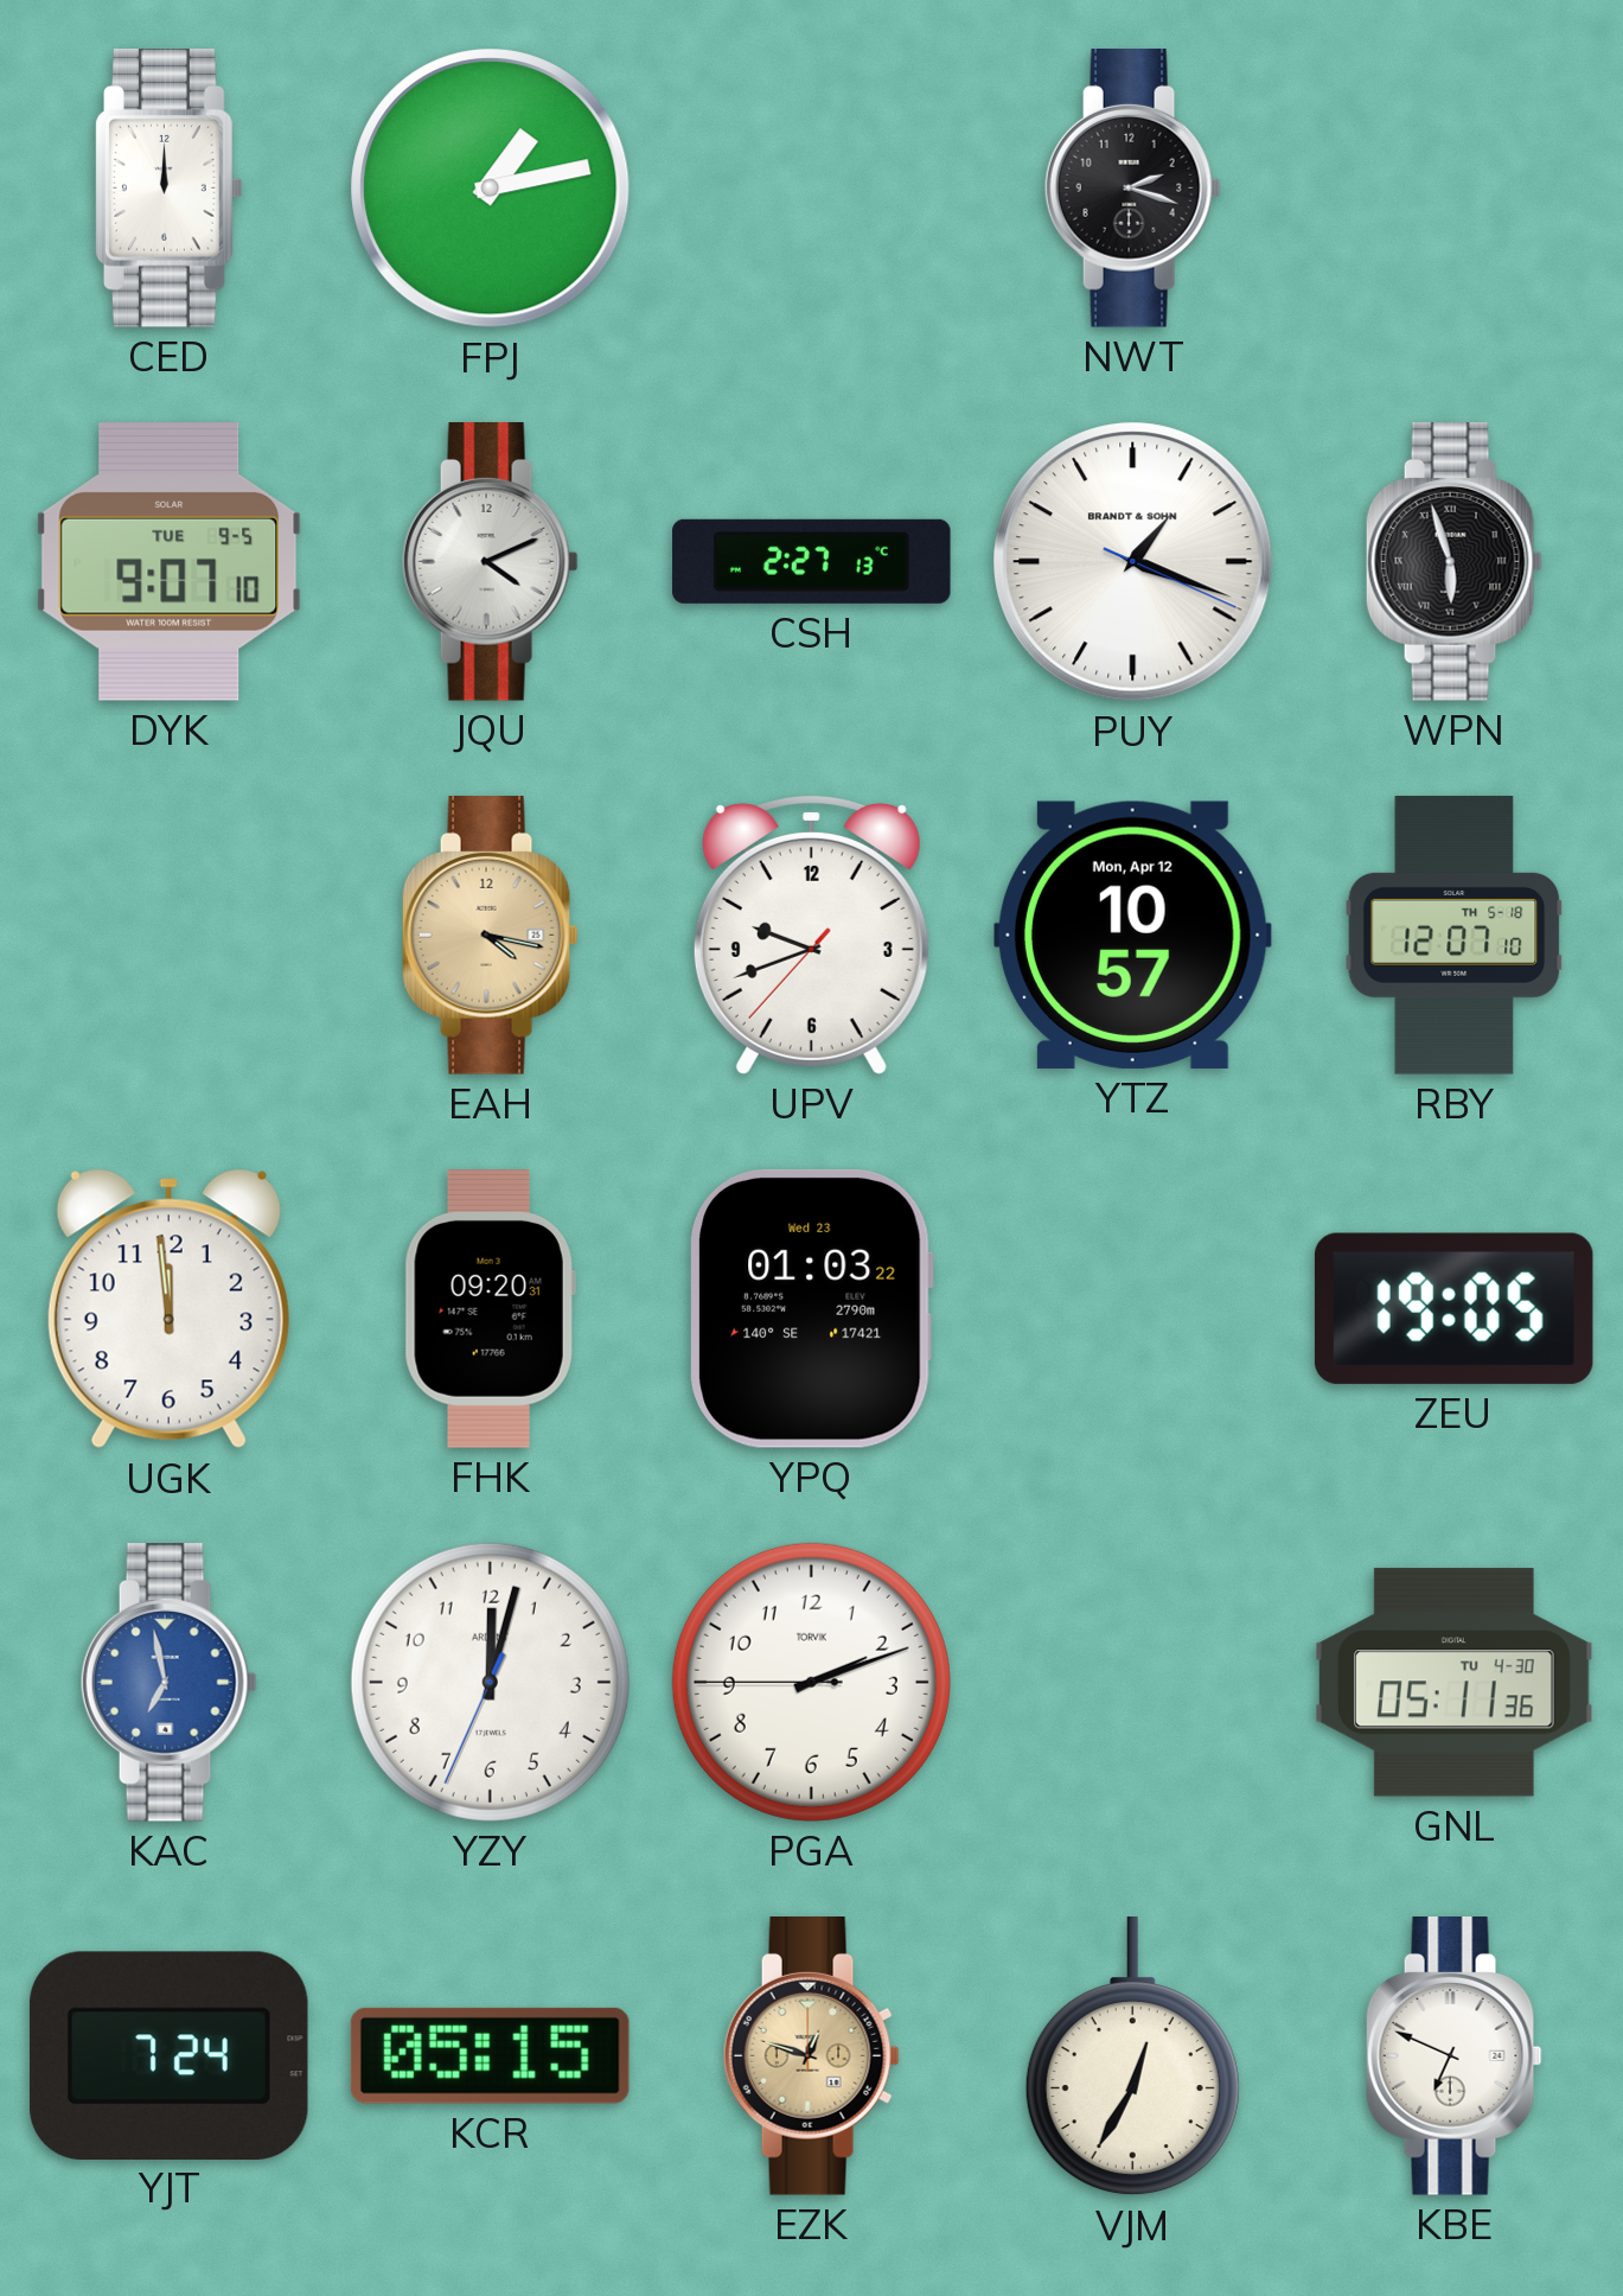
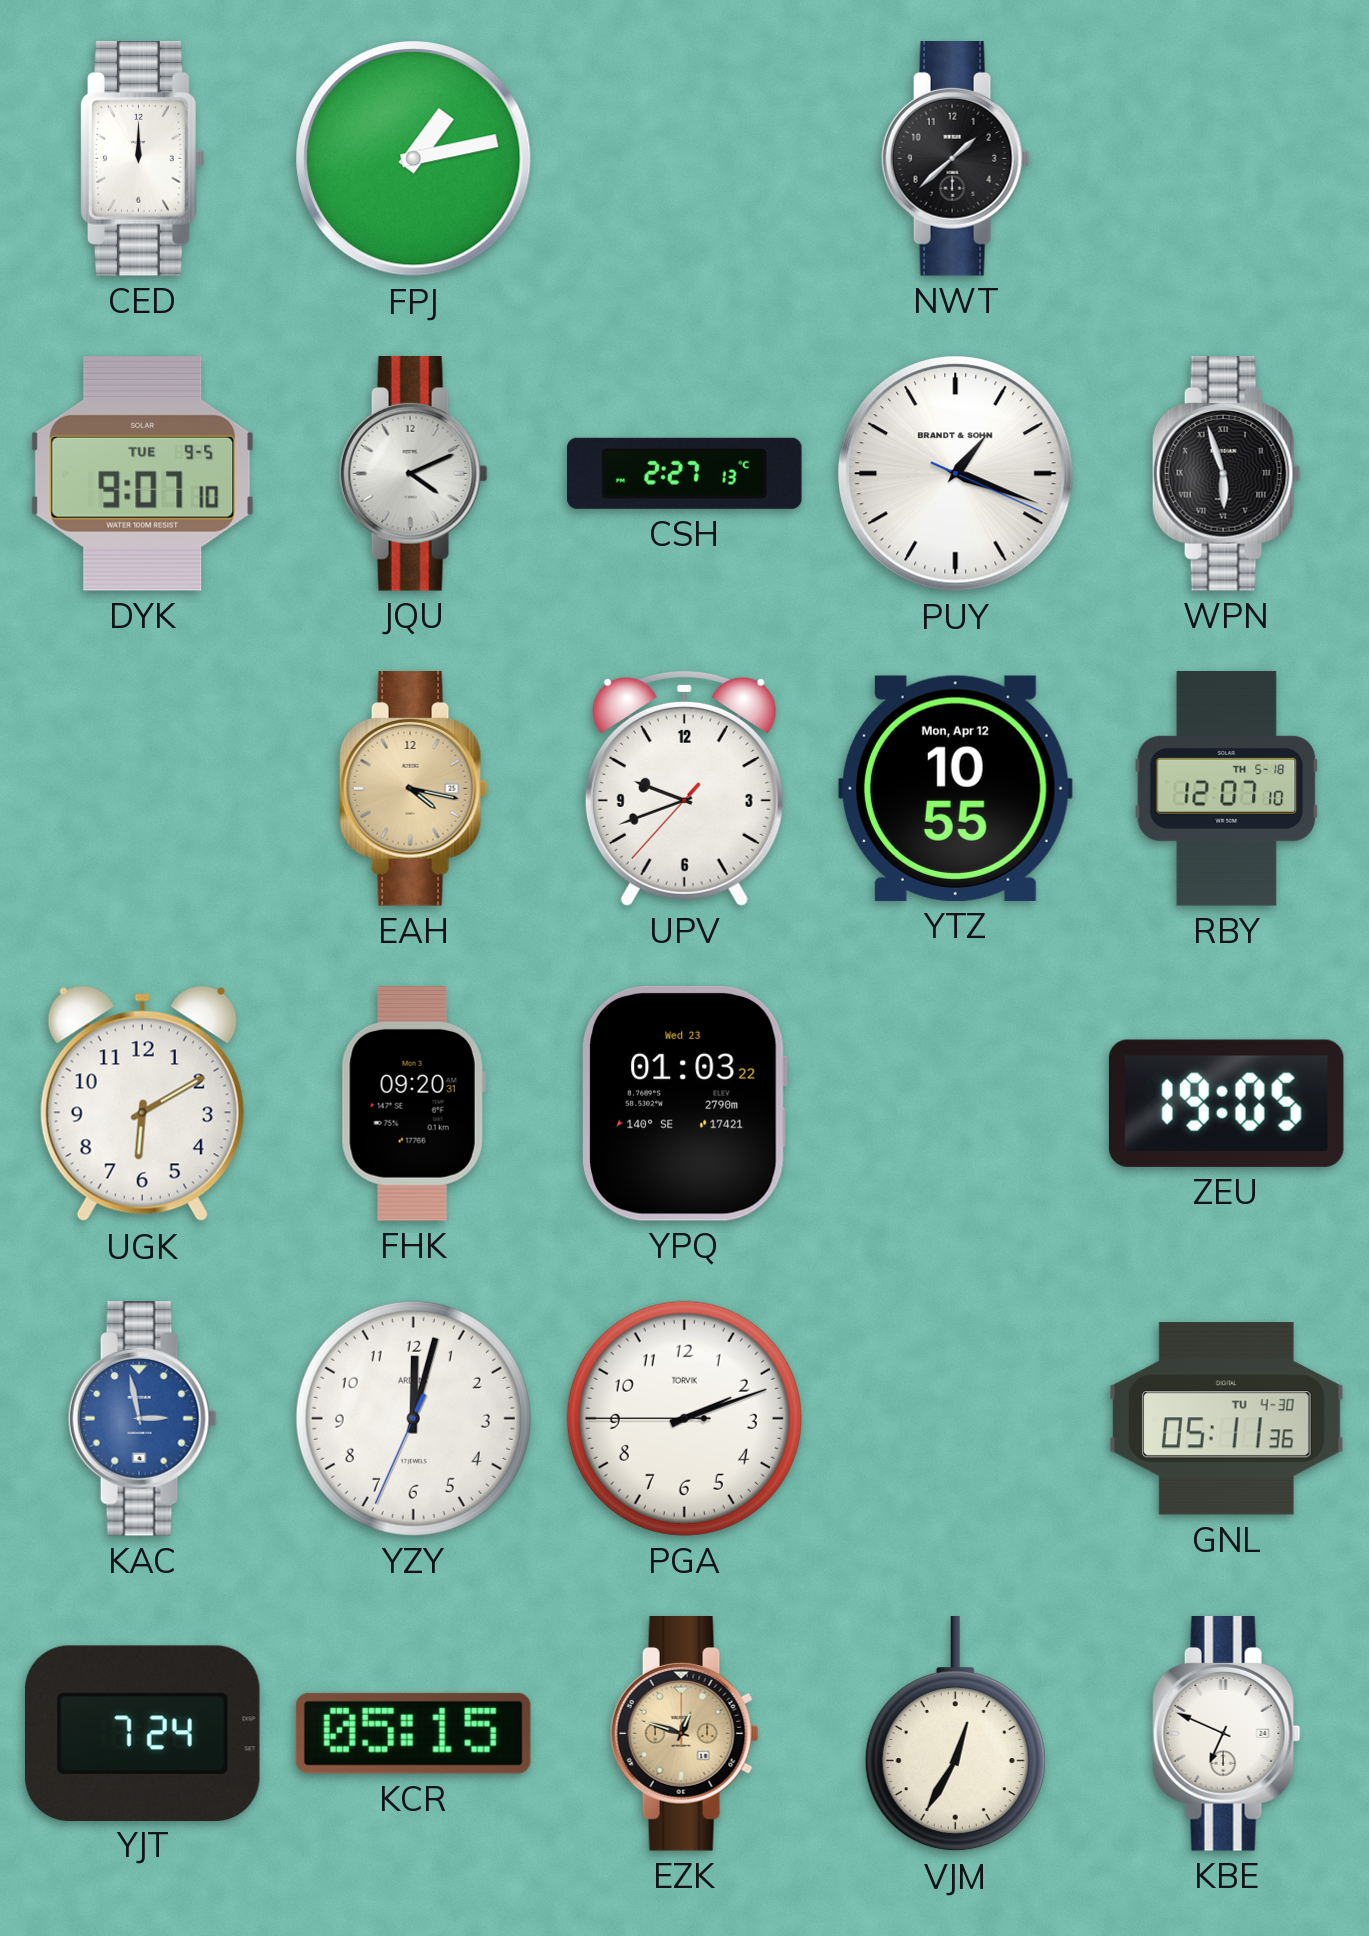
NWT: 2:18 -> 1:38 (955, 159)
YTZ: 10:57 -> 10:55 (955, 788)
UGK: 11:59 -> 6:10 (142, 1104)
KAC: 6:58 -> 2:58 (142, 1419)
